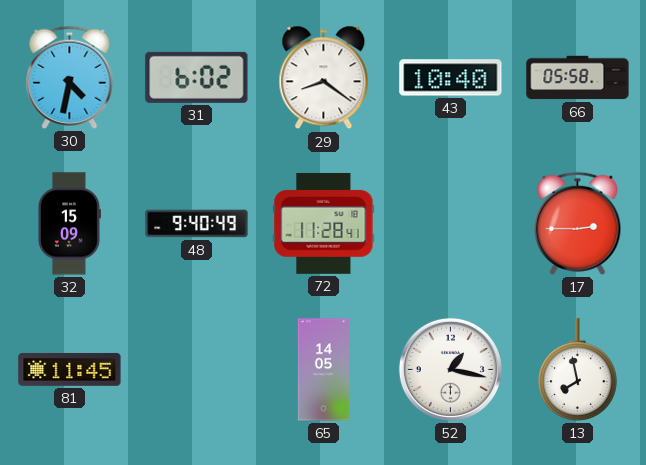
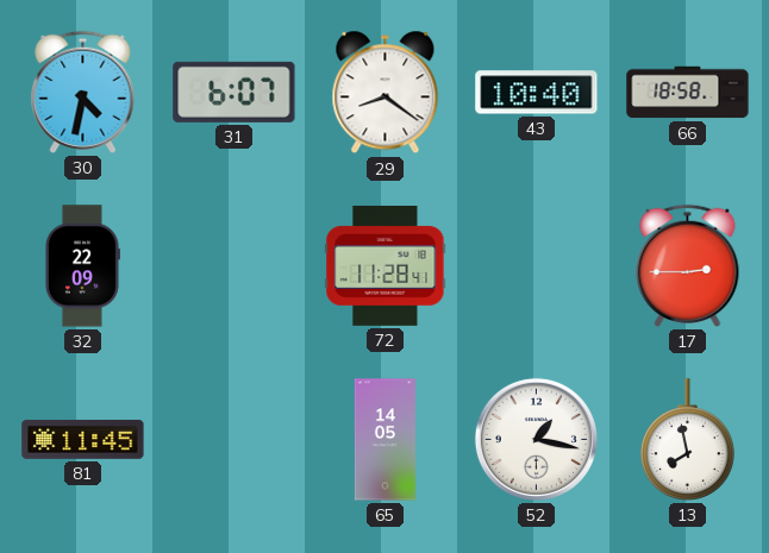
31: 6:02 -> 6:07 (235, 92)
66: 05:58 -> 18:58 (688, 93)
32: 15:09 -> 22:09 (82, 266)
48: 9:40 -> none (197, 224)
